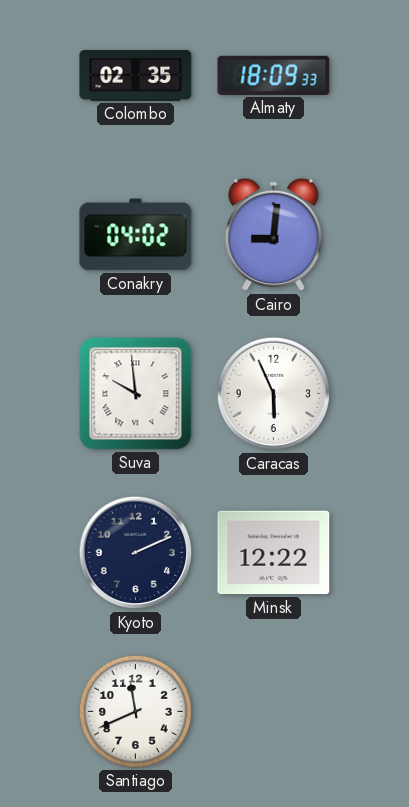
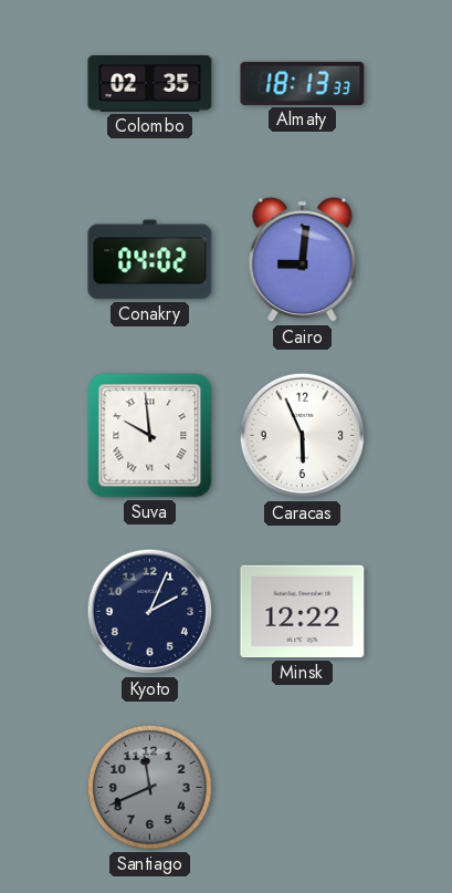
Almaty: 18:09 -> 18:13 (303, 83)
Kyoto: 2:11 -> 2:04 (150, 612)
Santiago dial: white -> grey (149, 787)
